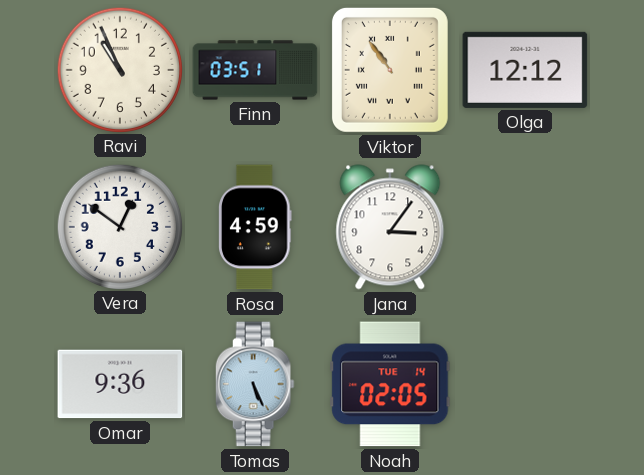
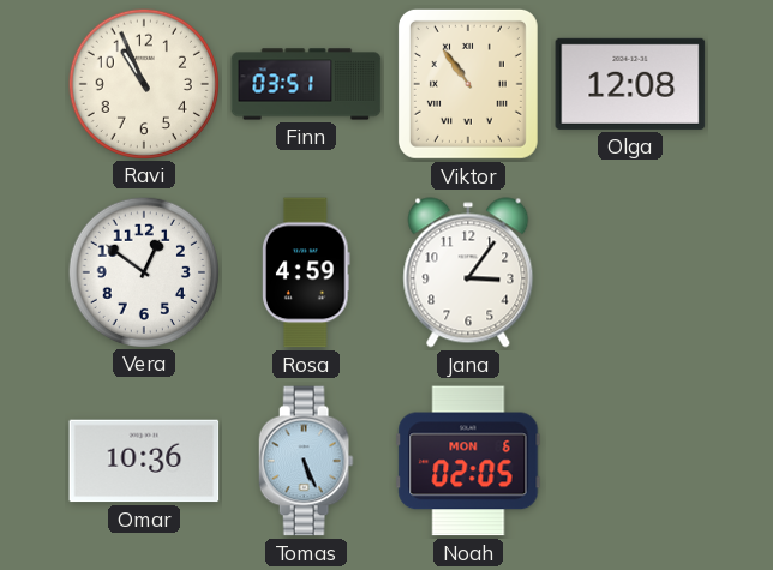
Olga: 12:12 -> 12:08 (630, 84)
Omar: 9:36 -> 10:36 (144, 461)
Noah date: TUE 14 -> MON 6 (468, 461)
